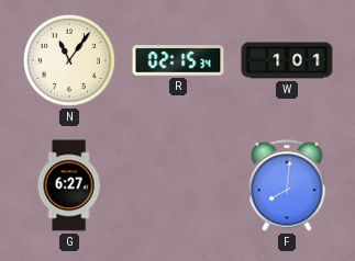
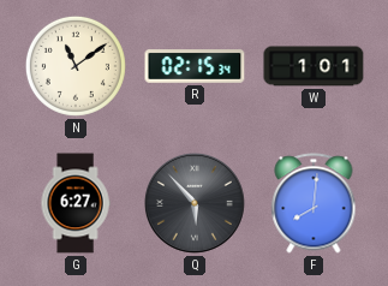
N: 11:06 -> 11:09 (76, 66)
Q: none -> 5:53 (195, 203)
